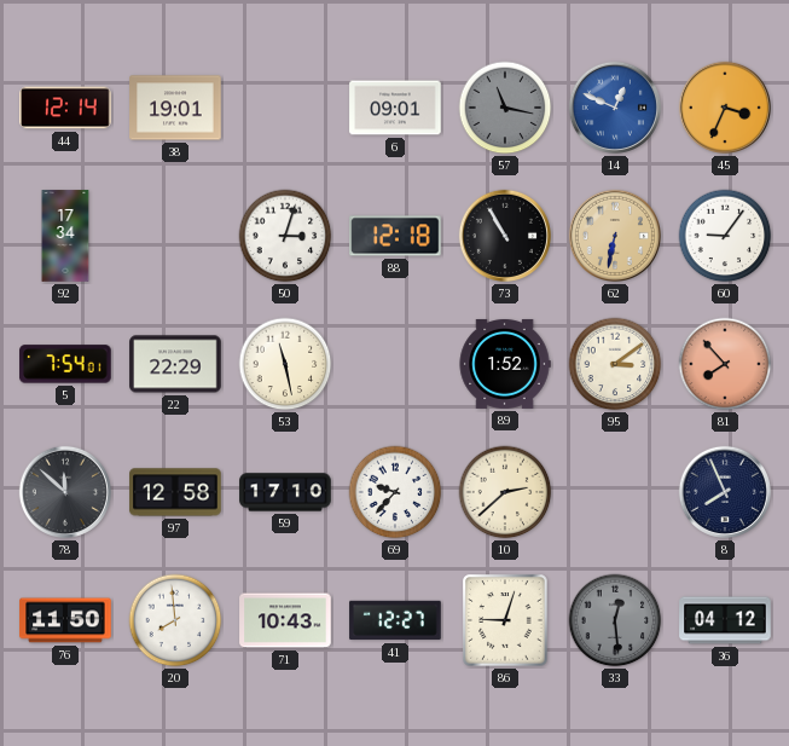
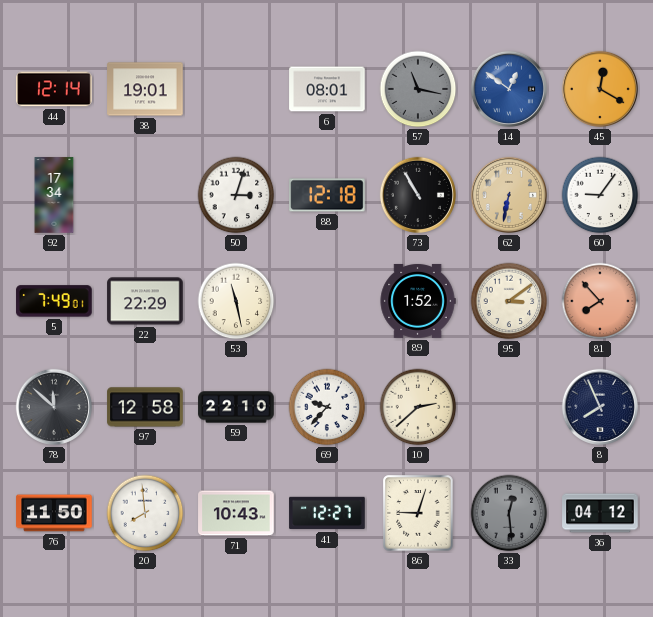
6: 09:01 -> 08:01 (327, 89)
14: 12:49 -> 12:51 (509, 89)
45: 3:34 -> 12:20 (600, 89)
5: 7:54 -> 7:49 (54, 301)
59: 17:10 -> 22:10 (236, 407)
